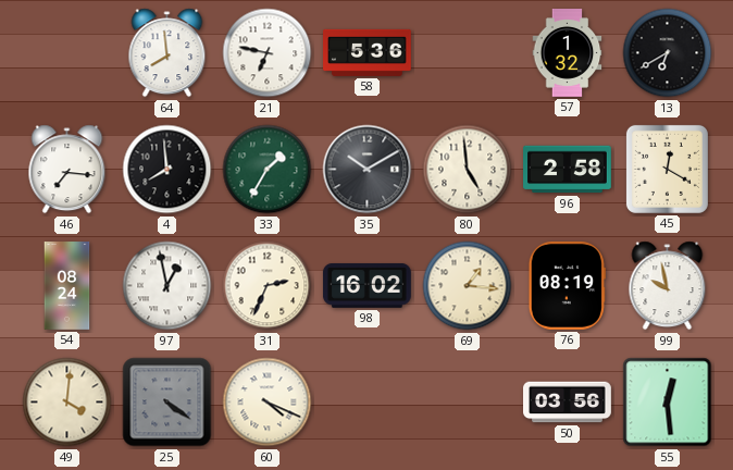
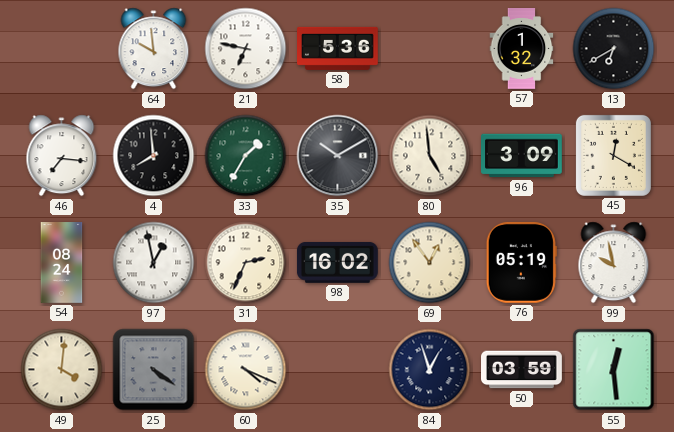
64: 7:59 -> 9:59 (154, 49)
96: 2:58 -> 3:09 (522, 156)
69: 1:16 -> 12:54 (430, 263)
76: 08:19 -> 05:19 (521, 263)
84: none -> 12:57 (430, 370)
50: 03:56 -> 03:59 (522, 370)
